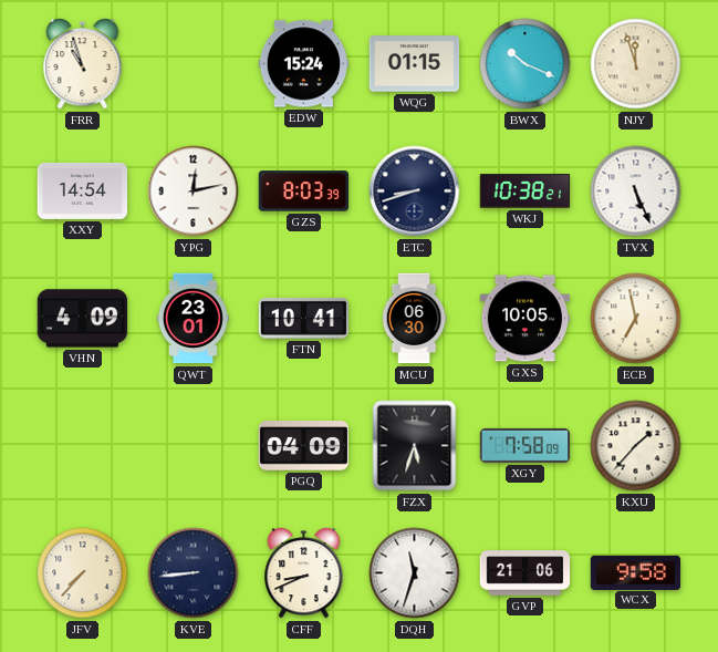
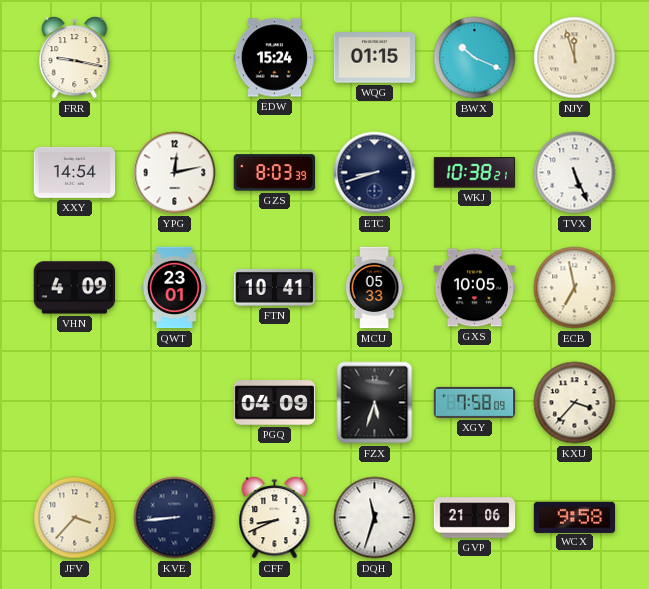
FRR: 10:57 -> 9:17 (75, 58)
MCU: 06:30 -> 05:33 (374, 288)
KXU: 1:37 -> 3:37 (575, 403)
JFV: 7:37 -> 3:37 (75, 518)
